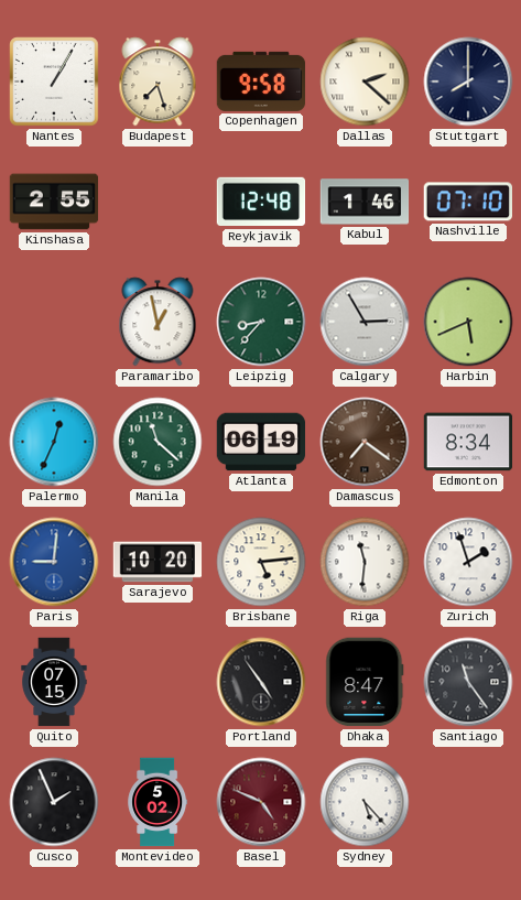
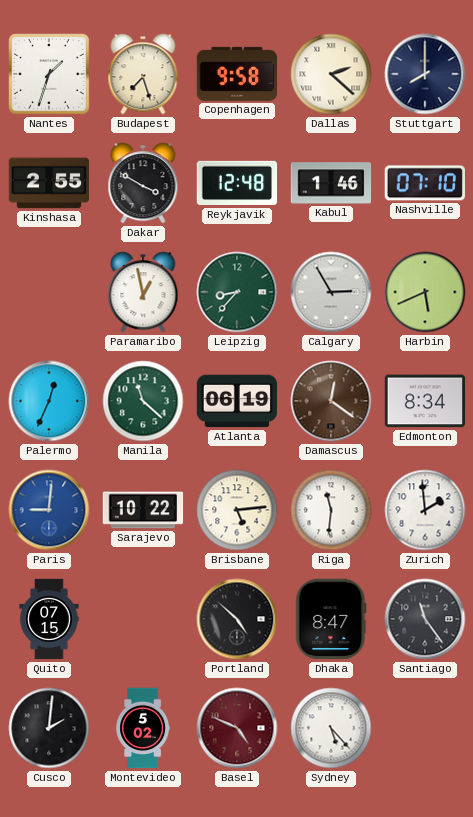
Nantes: 1:05 -> 1:33 (49, 74)
Dakar: none -> 3:50 (143, 183)
Damascus: 7:21 -> 12:21 (331, 401)
Sarajevo: 10:20 -> 10:22 (143, 510)
Zurich: 1:57 -> 1:59 (425, 510)
Portland: 4:54 -> 4:52 (237, 619)
Cusco: 1:56 -> 2:01 (49, 728)
